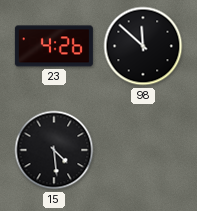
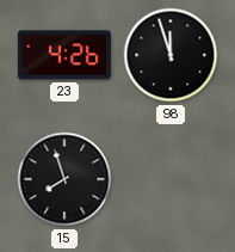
98: 11:52 -> 11:57 (171, 55)
15: 4:29 -> 7:57 (64, 179)
